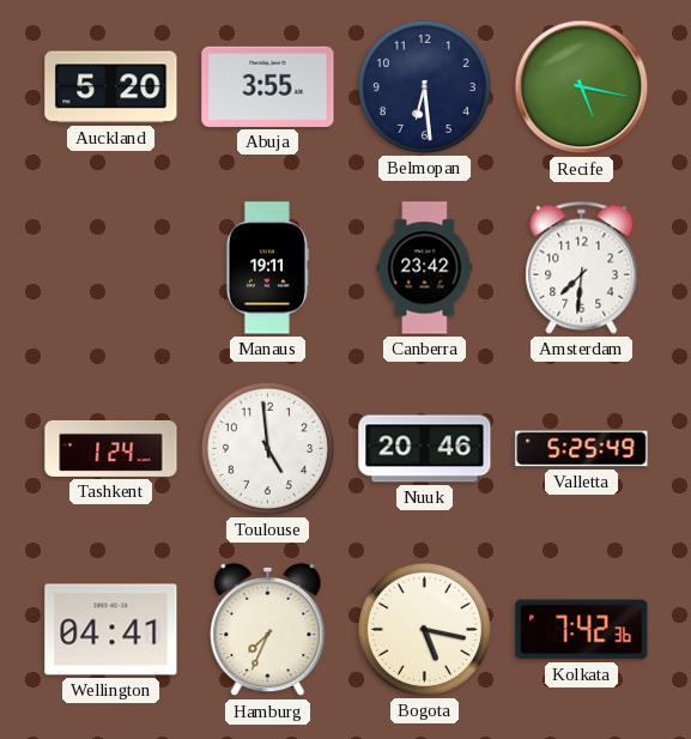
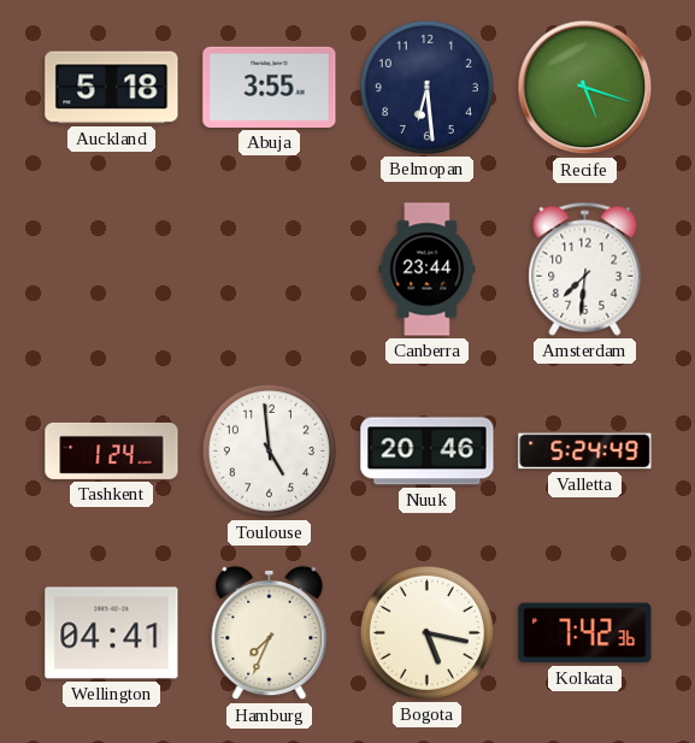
Auckland: 5:20 -> 5:18 (112, 88)
Recife: 5:17 -> 5:18 (585, 88)
Manaus: 19:11 -> none (267, 268)
Canberra: 23:42 -> 23:44 (428, 270)
Valletta: 5:25 -> 5:24 (585, 452)
